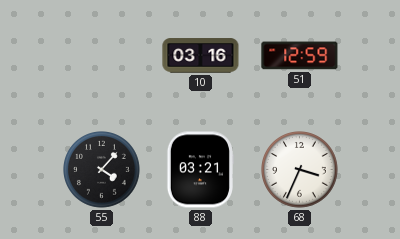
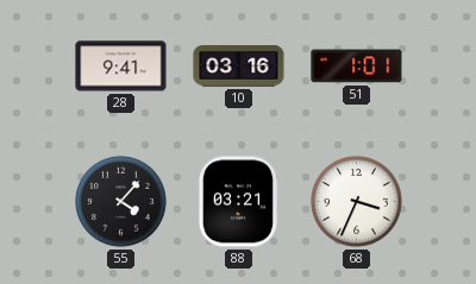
28: none -> 9:41 (121, 67)
51: 12:59 -> 1:01 (357, 67)
